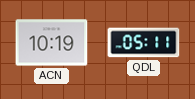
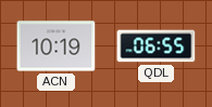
QDL: 05:11 -> 06:55 (157, 46)
